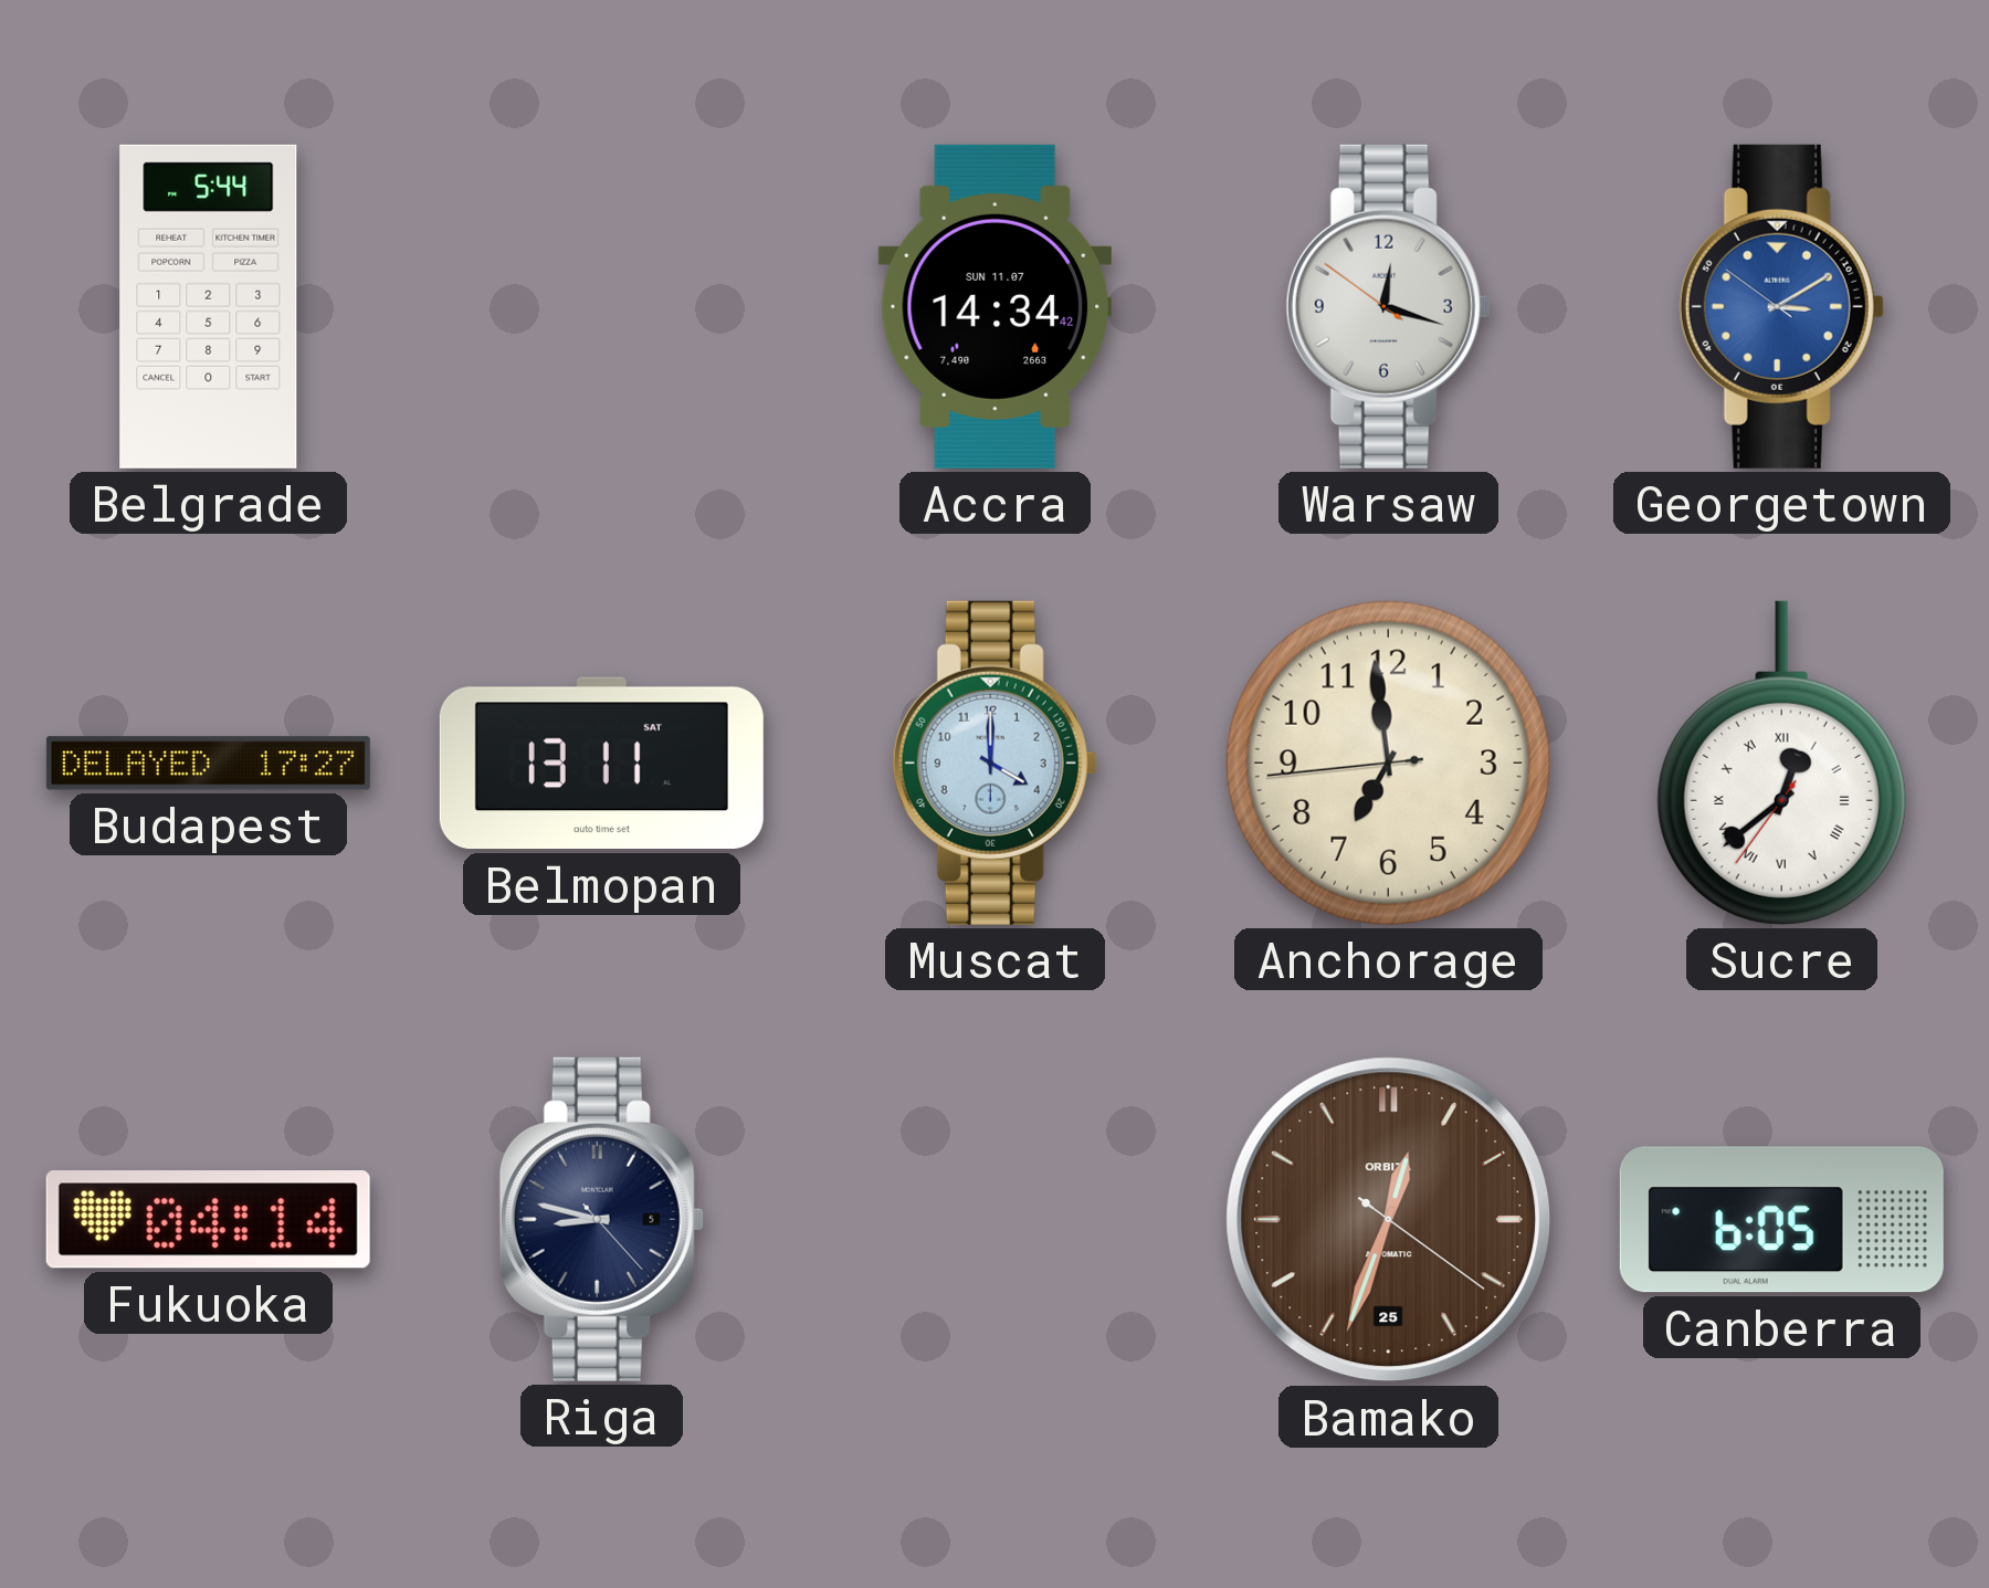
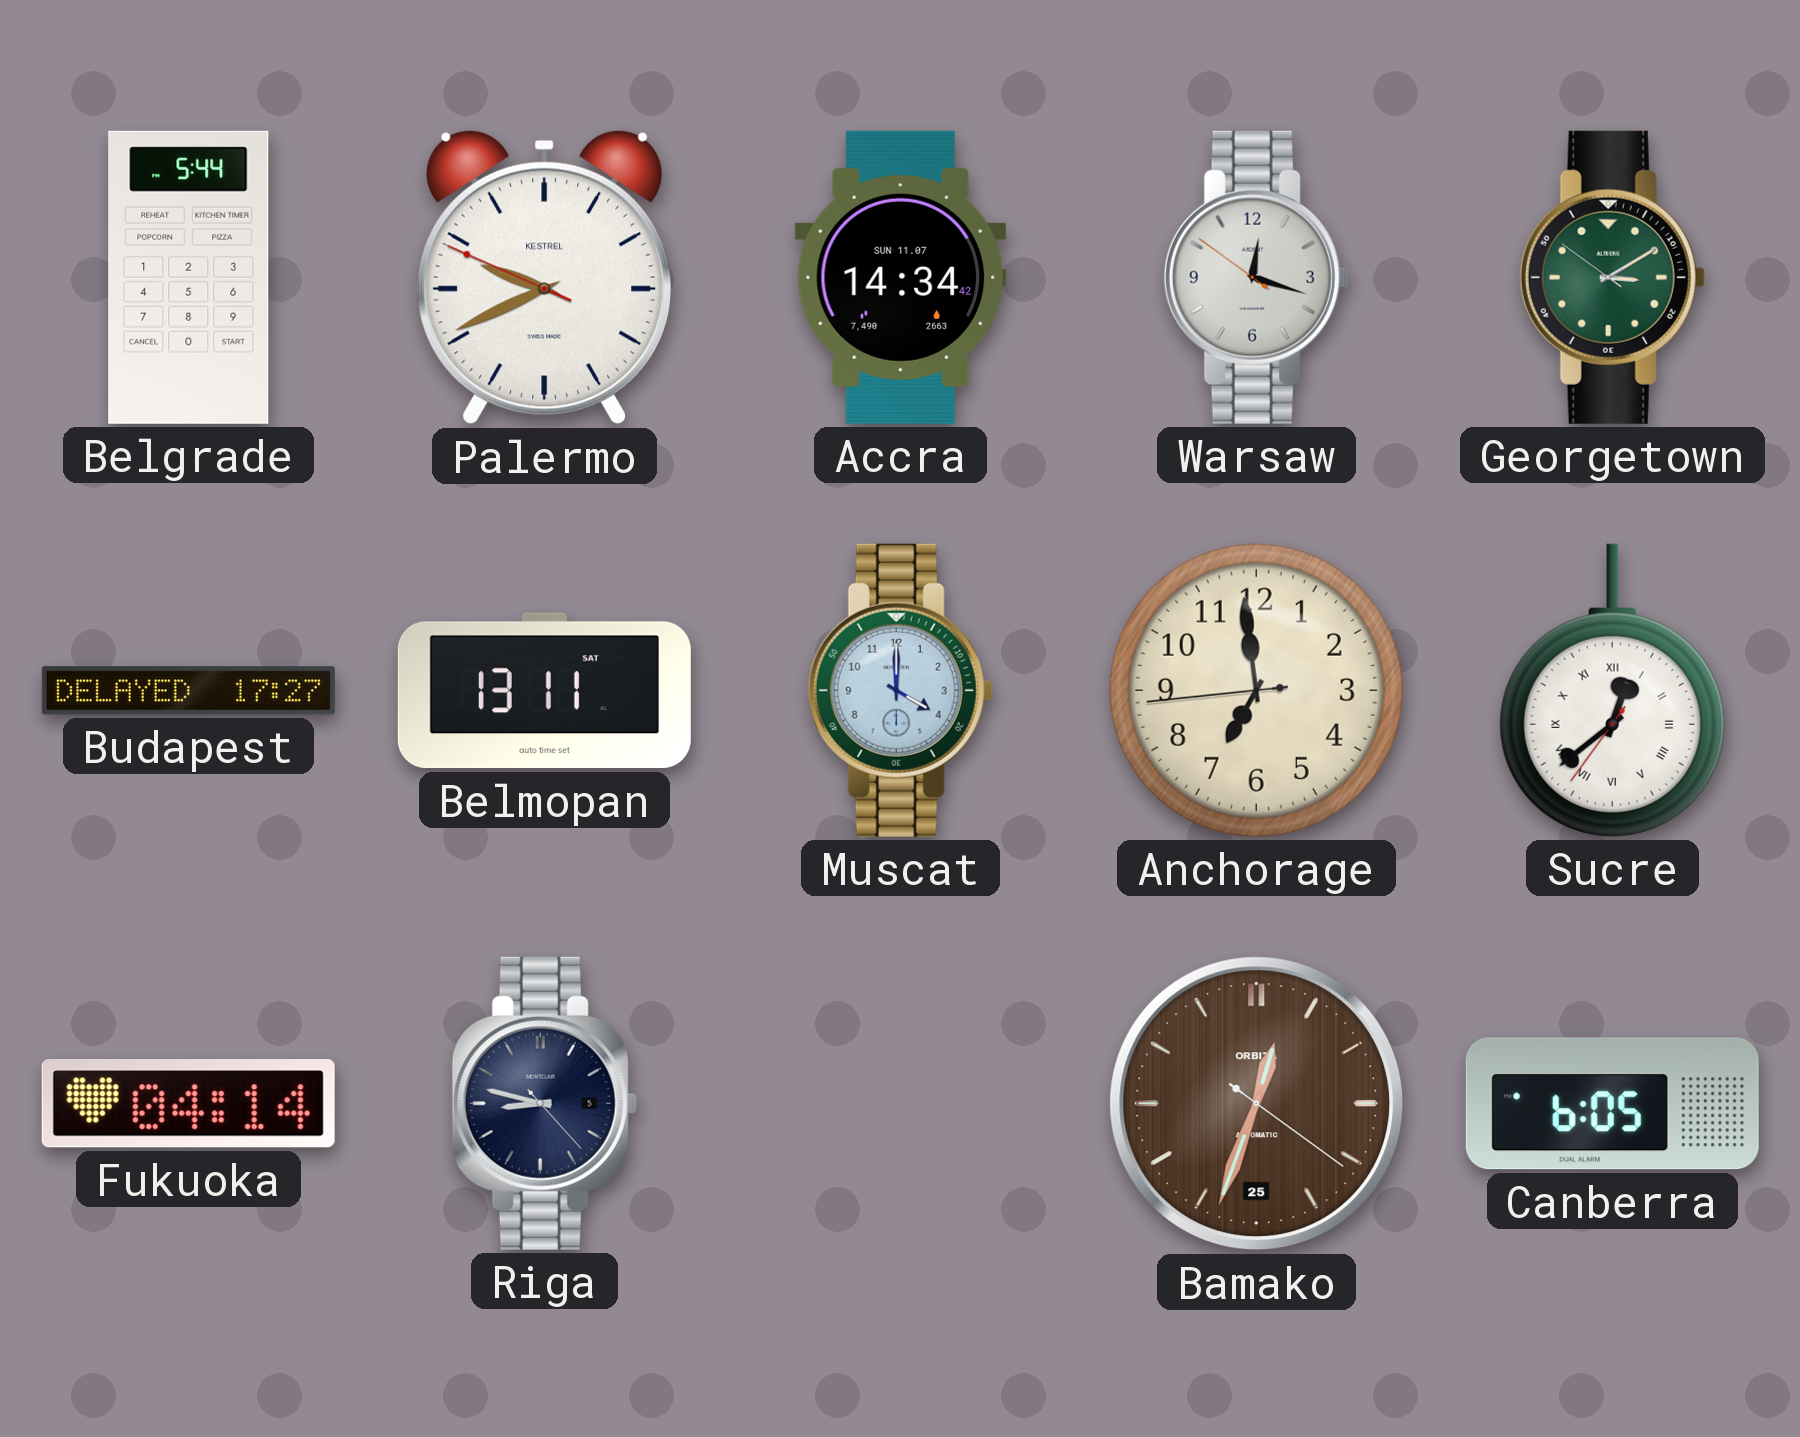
Palermo: none -> 9:40 (544, 278)
Georgetown dial: blue -> green (1612, 277)
